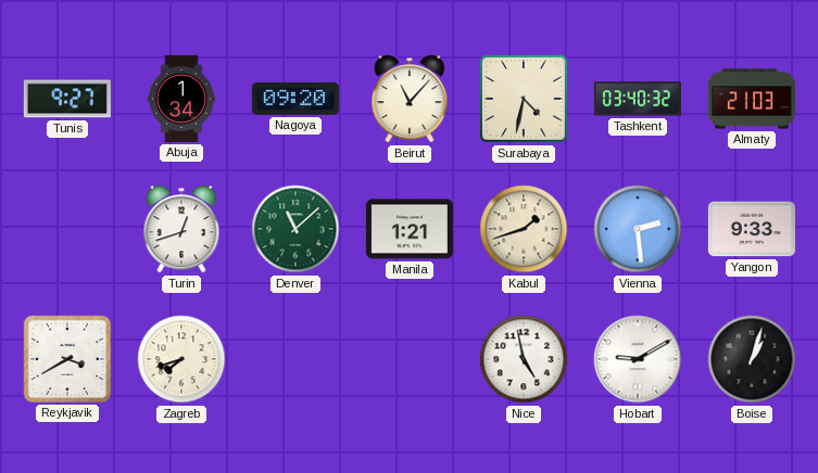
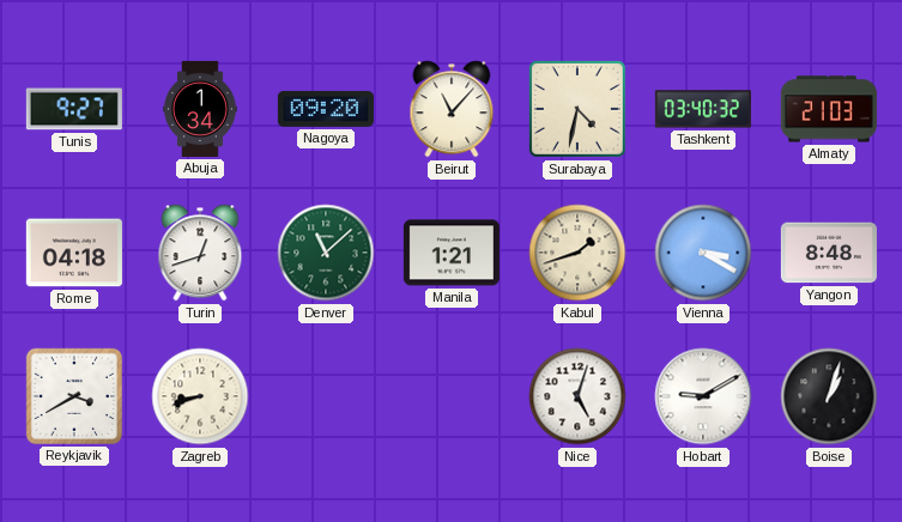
Rome: none -> 04:18 (74, 253)
Vienna: 2:29 -> 3:20 (703, 253)
Yangon: 9:33 -> 8:48 (829, 253)
Zagreb: 7:42 -> 8:42 (200, 396)
Nice: 4:58 -> 5:03 (577, 396)
